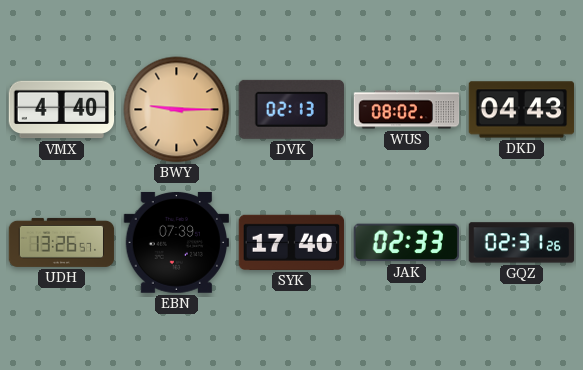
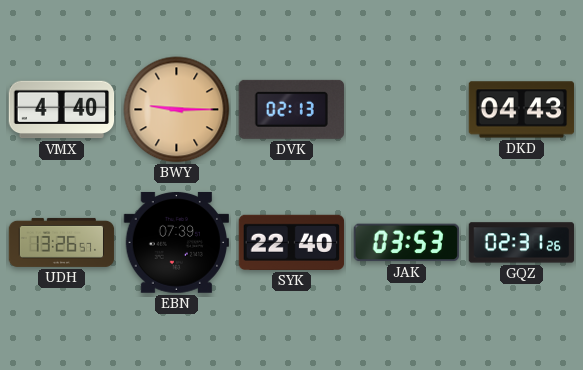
WUS: 08:02 -> none (407, 110)
SYK: 17:40 -> 22:40 (292, 242)
JAK: 02:33 -> 03:53 (406, 243)
